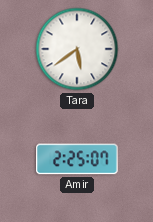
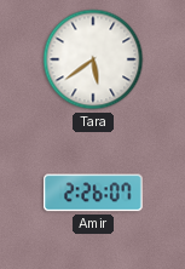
Amir: 2:25 -> 2:26 (94, 193)
